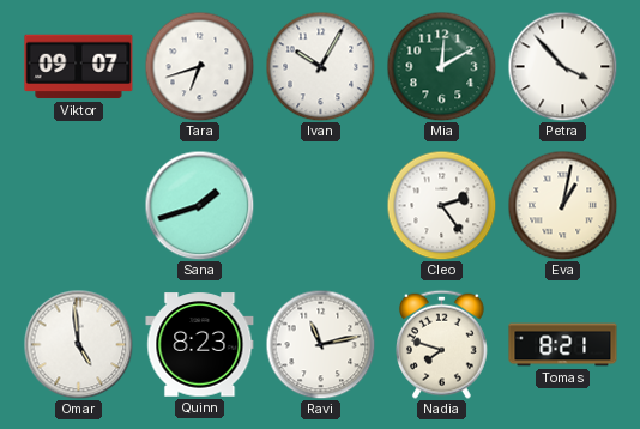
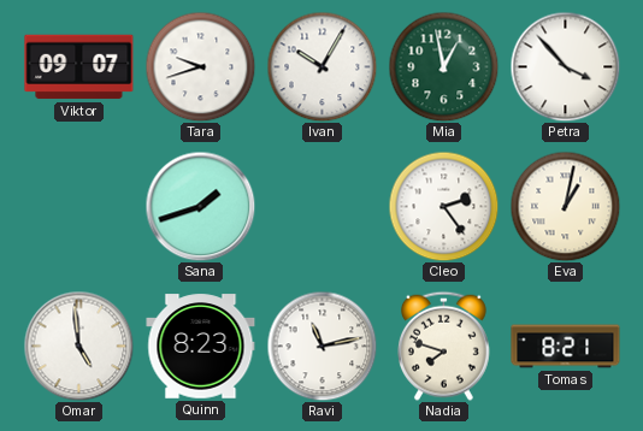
Tara: 6:42 -> 9:42 (200, 66)
Mia: 12:10 -> 12:58 (443, 66)
